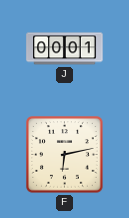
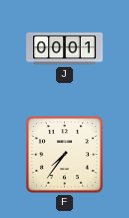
F: 6:13 -> 7:36 (65, 155)
